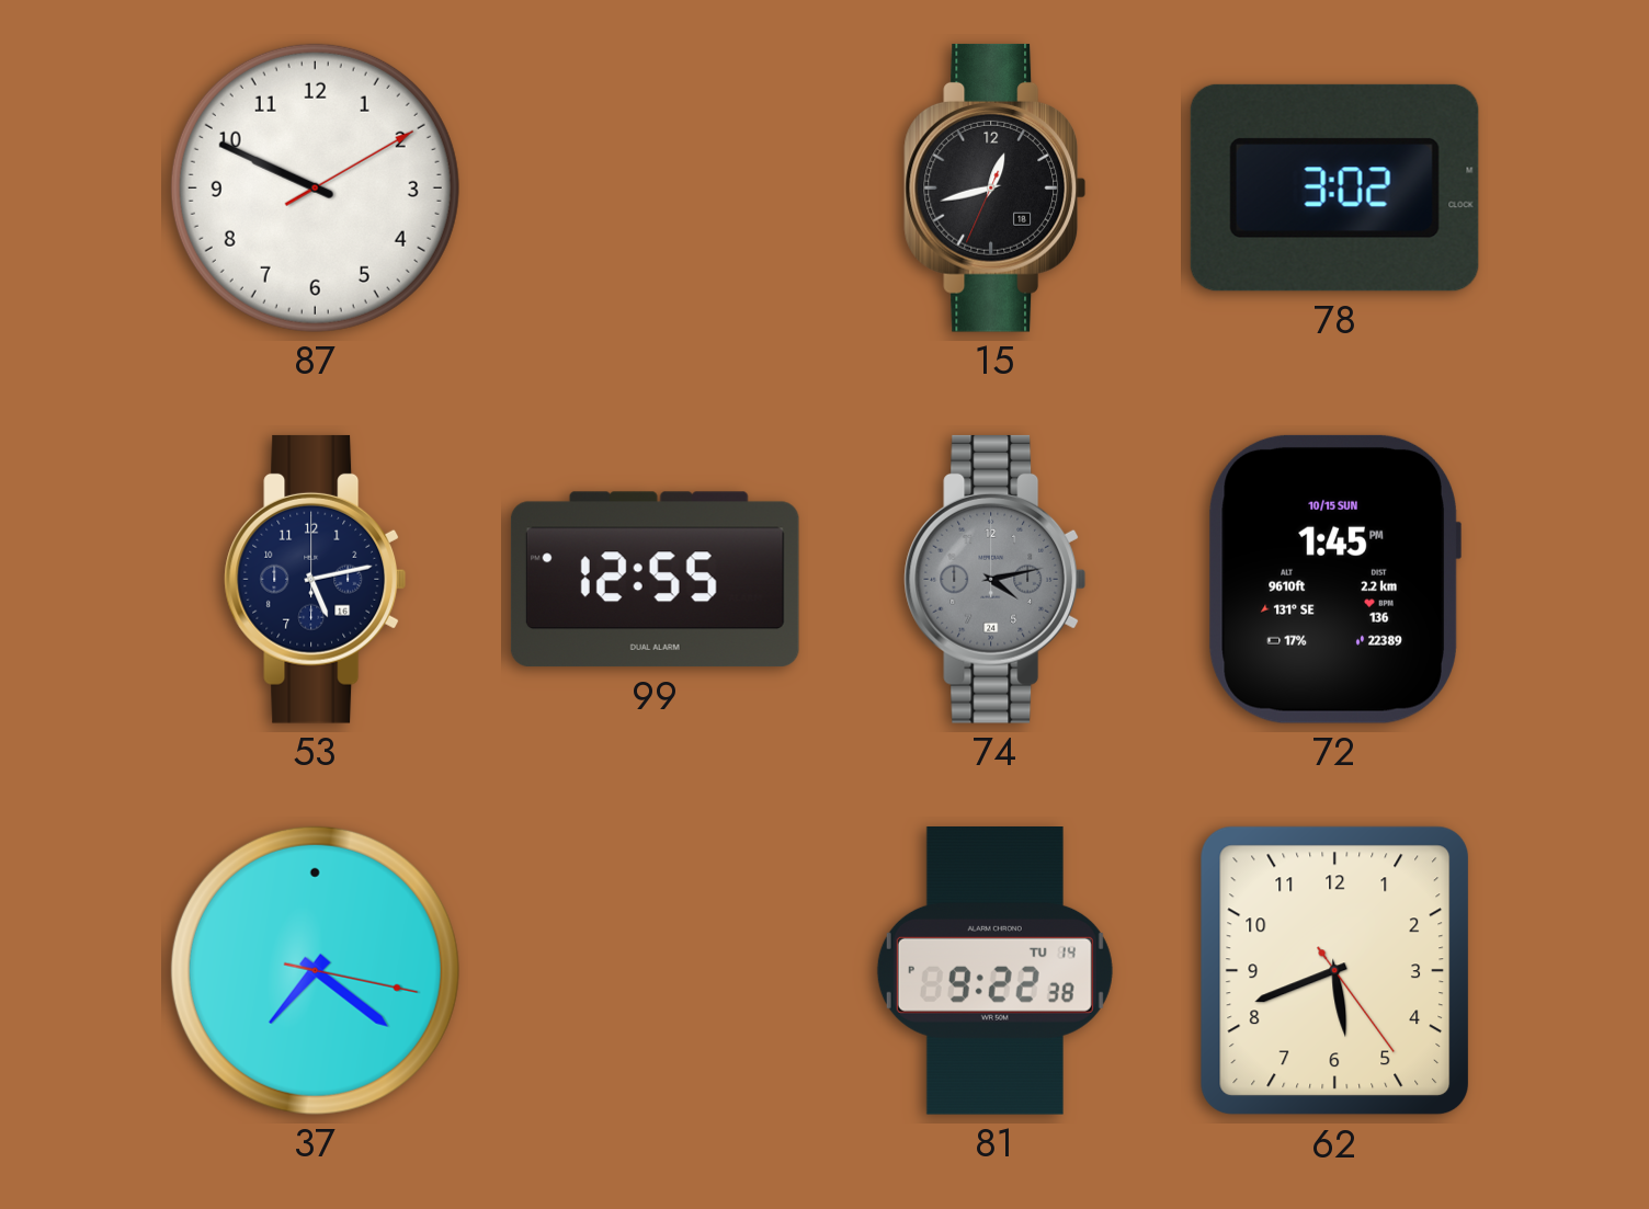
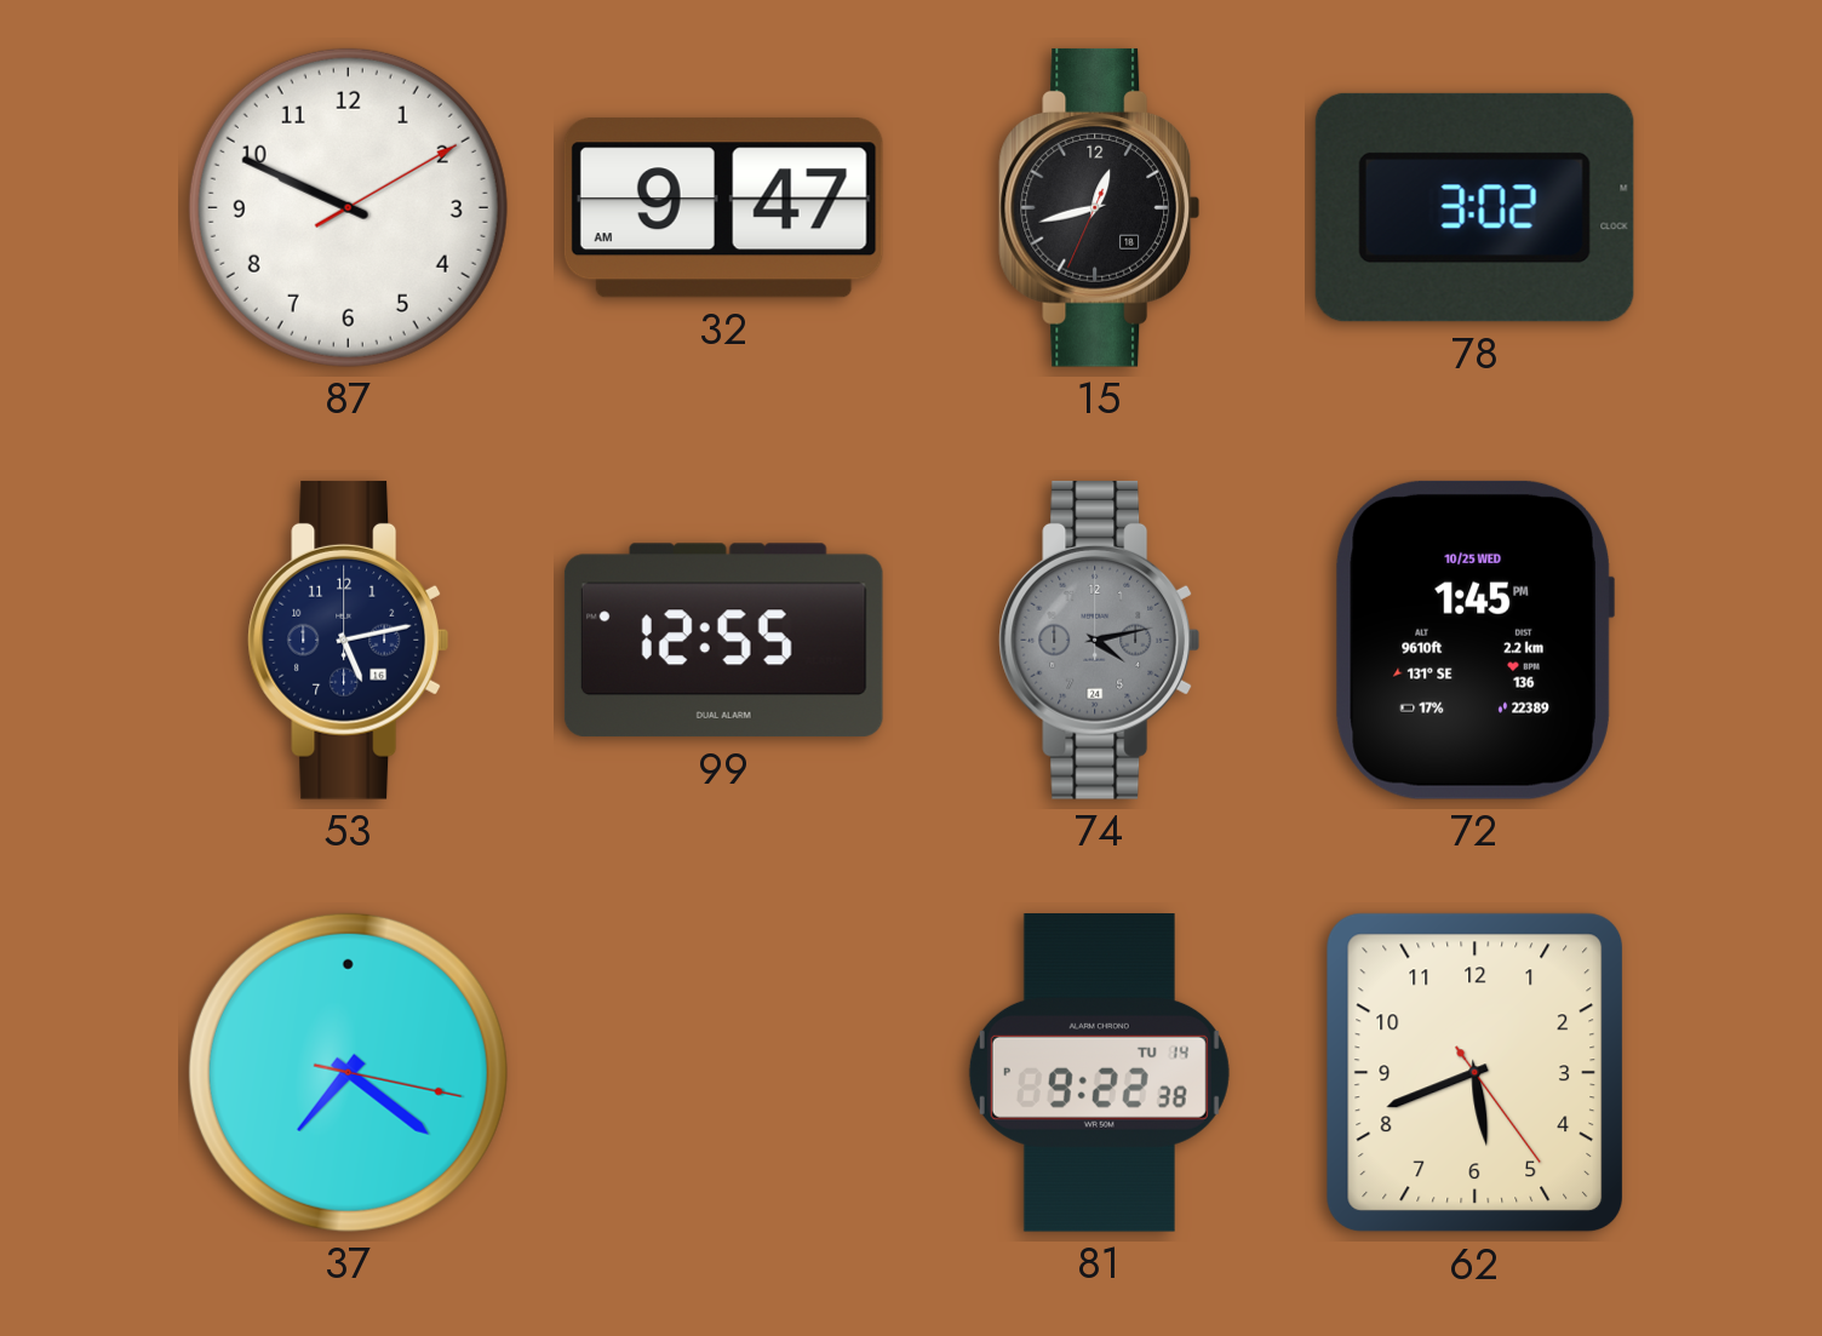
32: none -> 9:47 (723, 208)
72 date: 10/15 SUN -> 10/25 WED (1474, 640)
